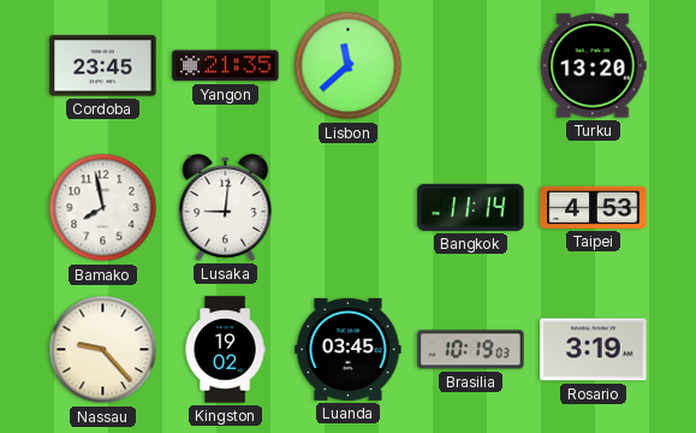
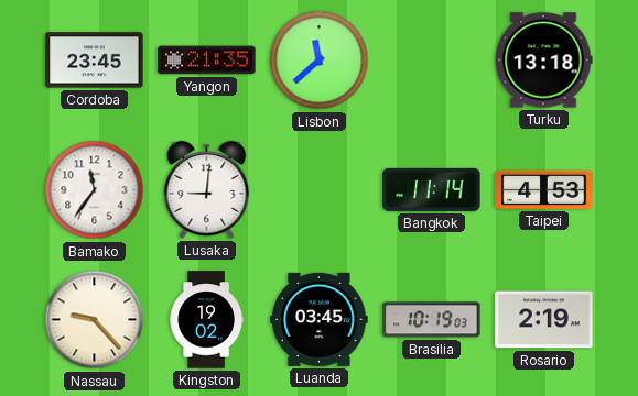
Turku: 13:20 -> 13:18 (543, 61)
Bamako: 7:58 -> 11:36 (95, 190)
Rosario: 3:19 -> 2:19 (544, 320)
